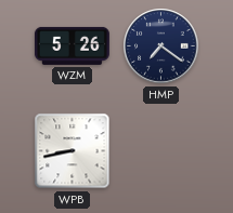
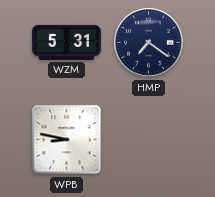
WZM: 5:26 -> 5:31 (66, 42)
WPB: 8:43 -> 8:47 (67, 140)
